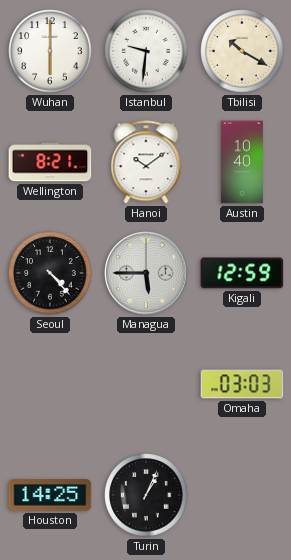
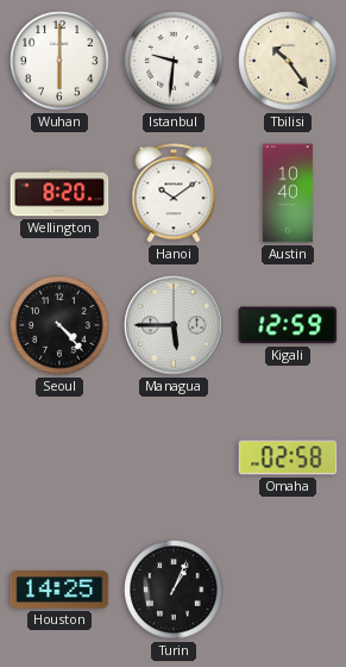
Tbilisi: 10:20 -> 10:24 (288, 61)
Wellington: 8:21 -> 8:20 (59, 193)
Omaha: 03:03 -> 02:58 (288, 457)
